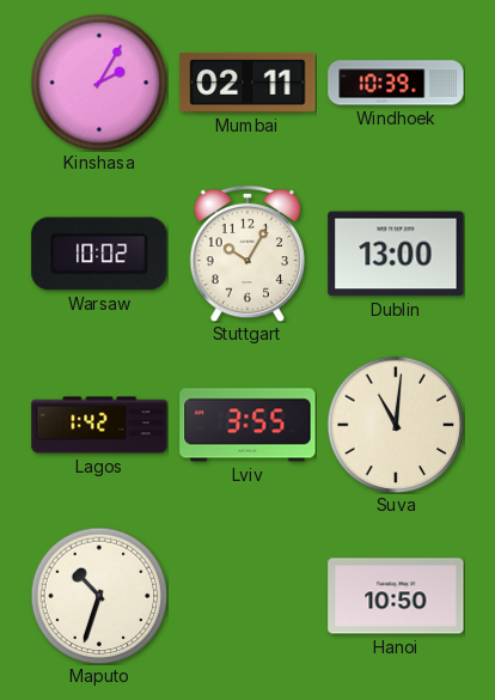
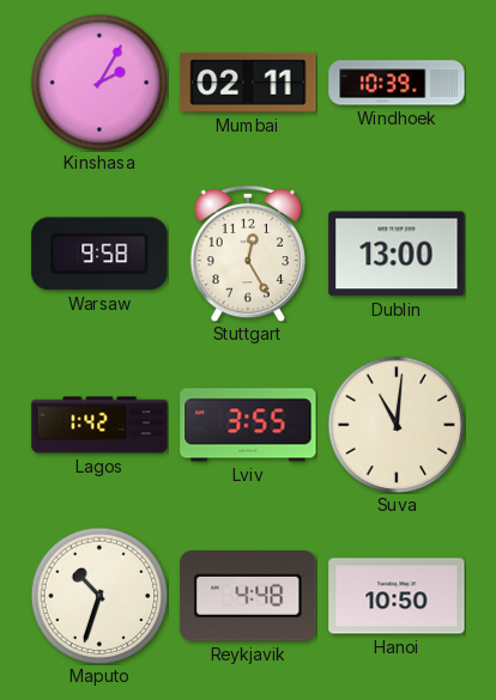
Warsaw: 10:02 -> 9:58 (99, 254)
Stuttgart: 10:05 -> 12:25 (248, 254)
Reykjavik: none -> 4:48 (248, 596)
